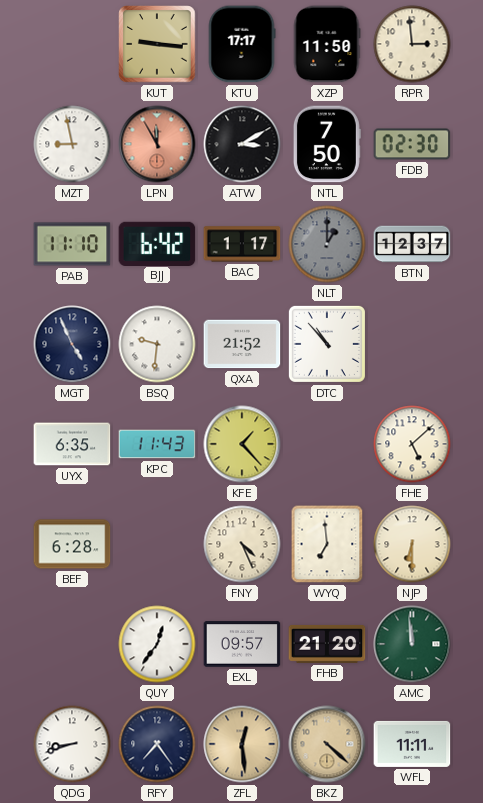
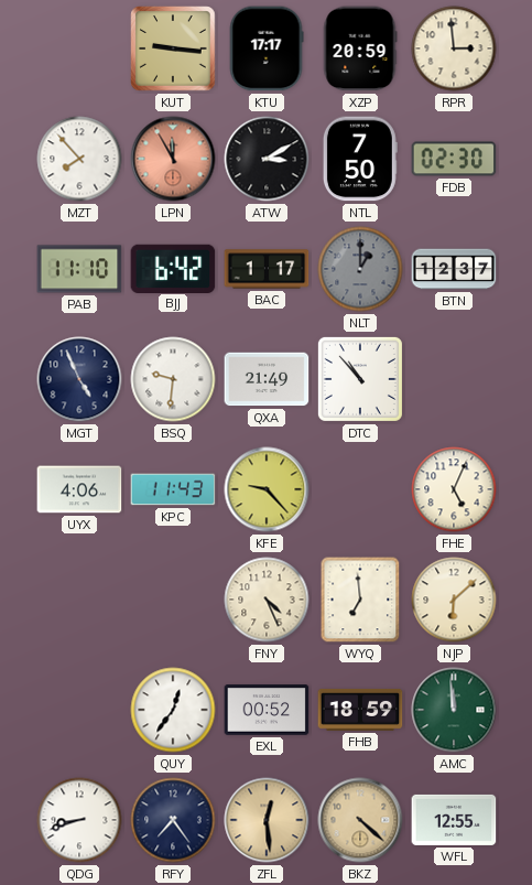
XZP: 11:50 -> 20:59 (360, 48)
MZT: 8:58 -> 7:53 (79, 159)
QXA: 21:52 -> 21:49 (267, 379)
UYX: 6:35 -> 4:06 (79, 489)
KFE: 1:23 -> 9:23 (267, 489)
FHE: 5:08 -> 5:04 (454, 489)
BEF: 6:28 -> none (72, 544)
NJP: 6:30 -> 6:08 (454, 600)
EXL: 09:57 -> 00:52 (267, 710)
FHB: 21:20 -> 18:59 (360, 710)
WFL: 11:11 -> 12:55 (454, 820)
